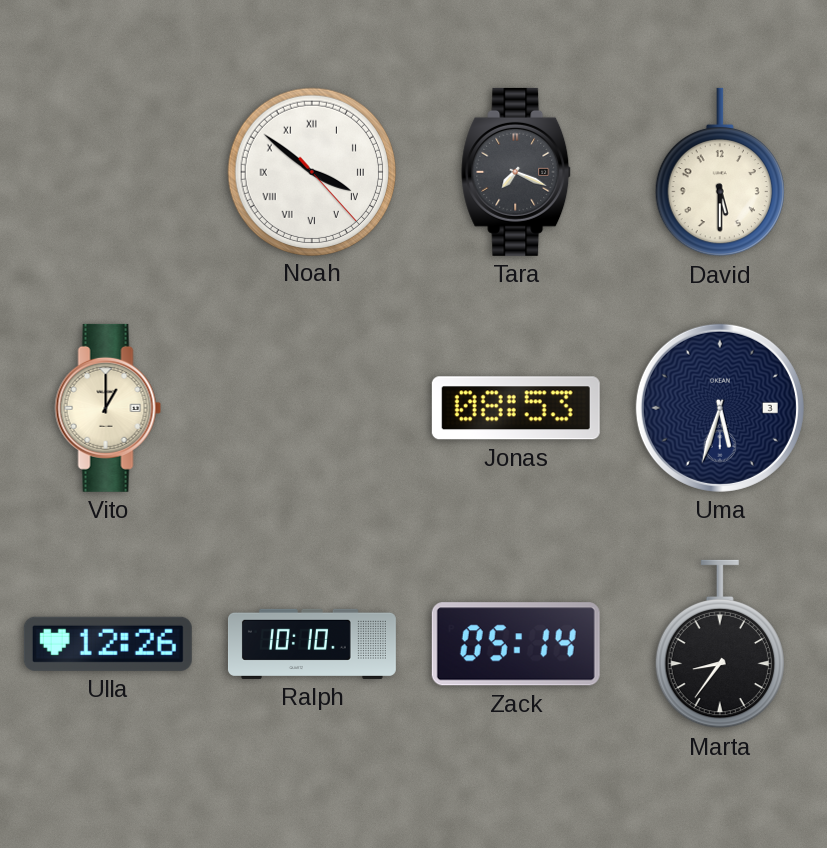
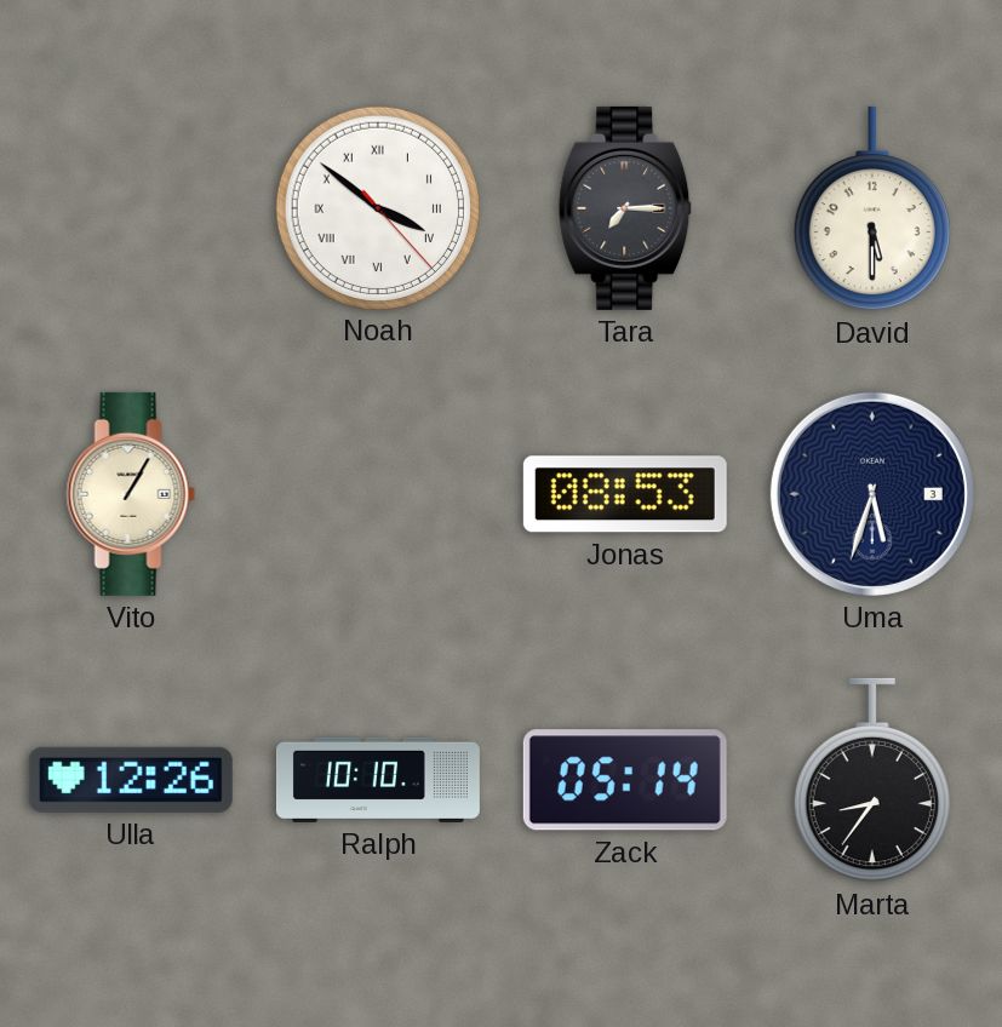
Tara: 7:19 -> 7:15 (626, 208)
Vito: 1:00 -> 1:05 (131, 494)
